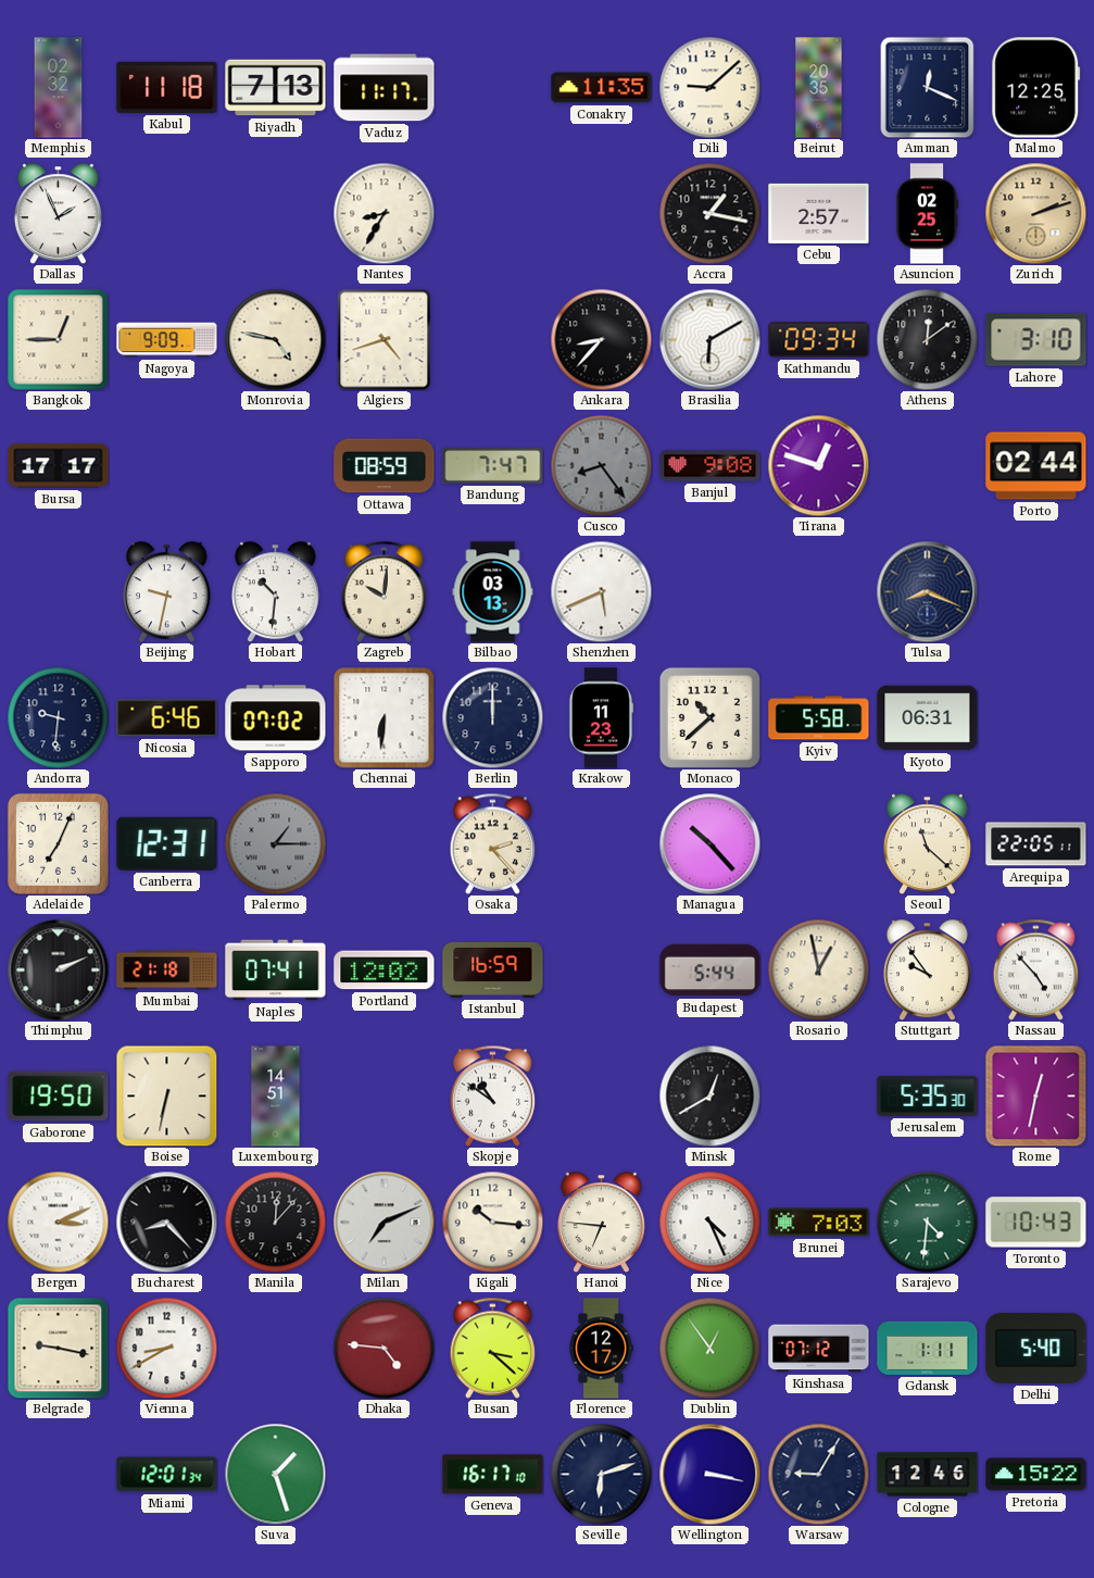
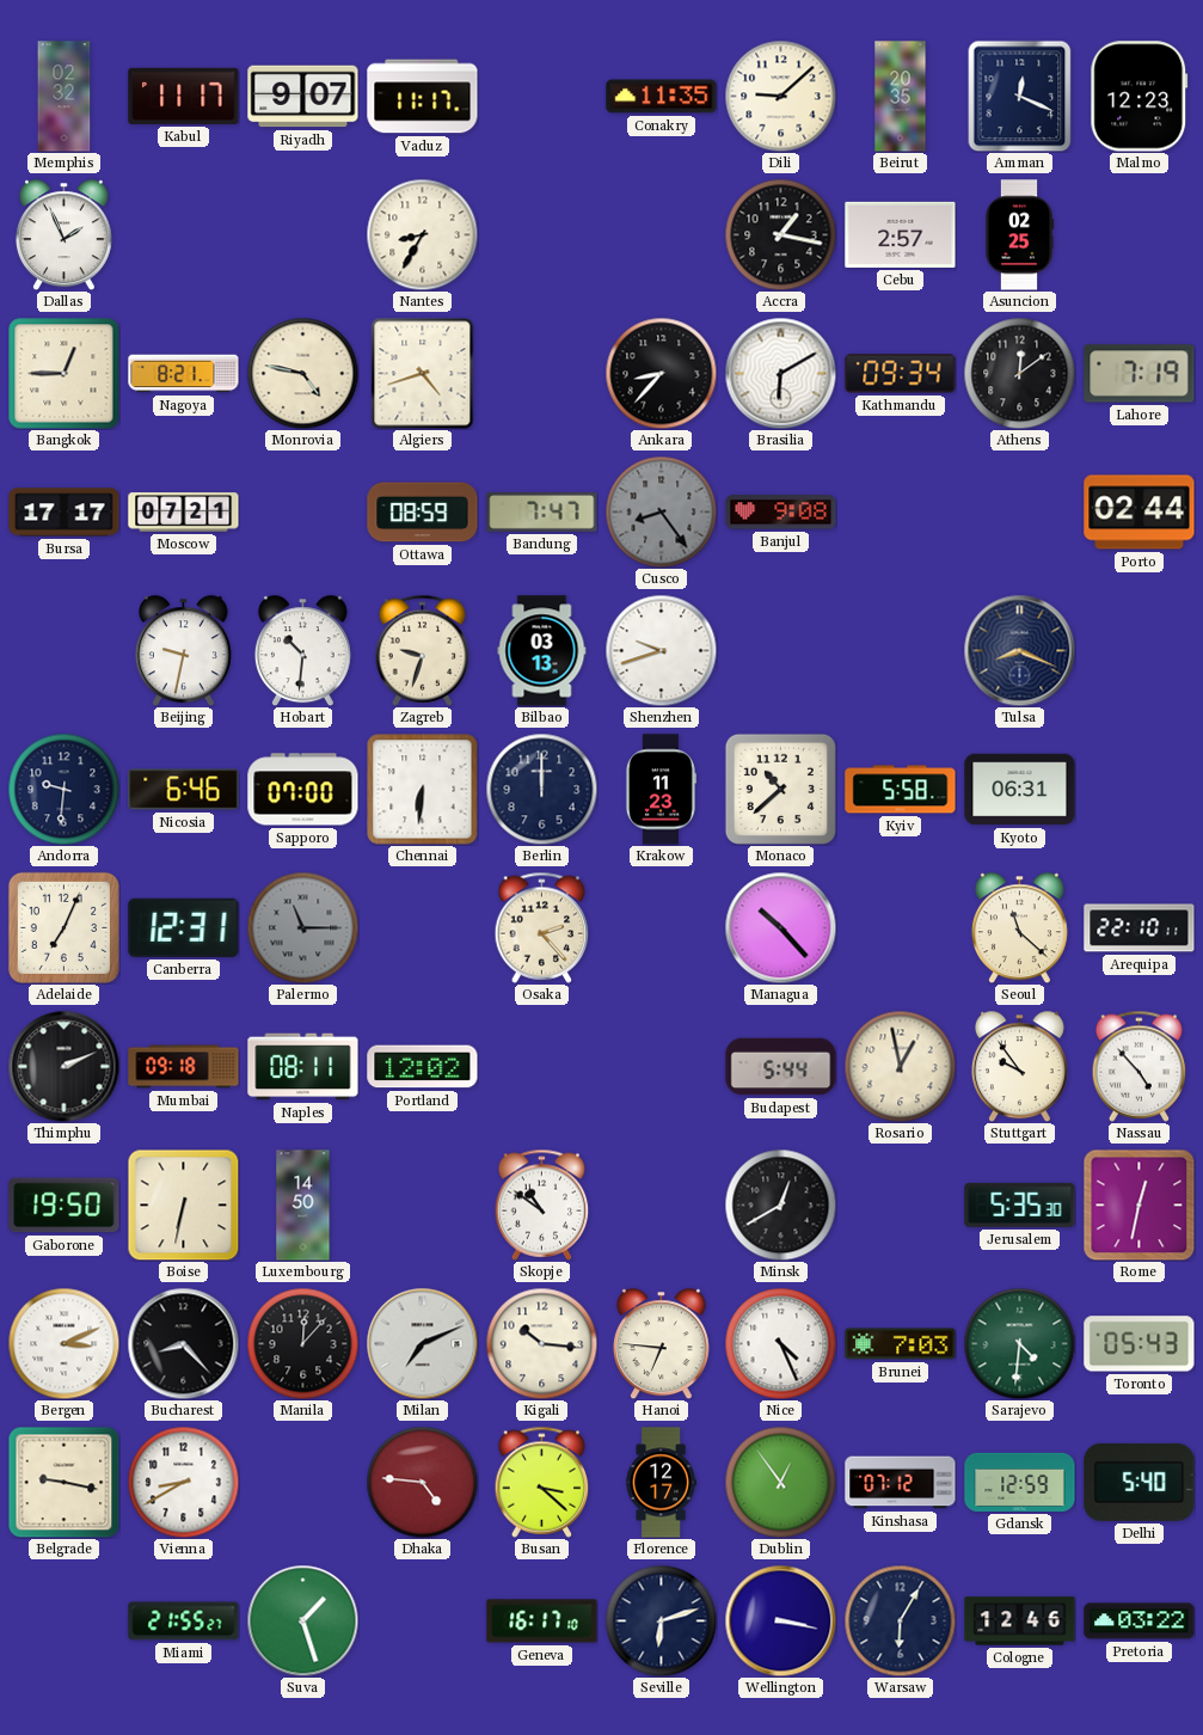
Kabul: 11:18 -> 11:17 (184, 96)
Riyadh: 7:13 -> 9:07 (303, 97)
Malmo: 12:25 -> 12:23 (1140, 97)
Zurich: 2:12 -> none (1035, 213)
Nagoya: 9:09 -> 8:21 (184, 374)
Lahore: 3:10 -> 7:19 (1140, 374)
Moscow: none -> 07:21 (184, 513)
Tirana: 12:48 -> none (818, 465)
Zagreb: 10:01 -> 9:33 (423, 650)
Shenzhen: 5:41 -> 9:42 (661, 650)
Sapporo: 07:02 -> 07:00 (303, 790)
Palermo: 1:15 -> 11:15 (302, 927)
Arequipa: 22:05 -> 22:10 (1140, 928)
Mumbai: 21:18 -> 09:18 (184, 1067)
Naples: 07:41 -> 08:11 (303, 1067)
Istanbul: 16:59 -> none (493, 969)
Luxembourg: 14:51 -> 14:50 (303, 1206)
Toronto: 10:43 -> 05:43 (1140, 1344)
Gdansk: 1:11 -> 12:59 (1020, 1482)
Miami: 12:01 -> 21:55 (184, 1621)
Warsaw: 9:05 -> 6:05 (900, 1620)
Pretoria: 15:22 -> 03:22 (1140, 1621)
